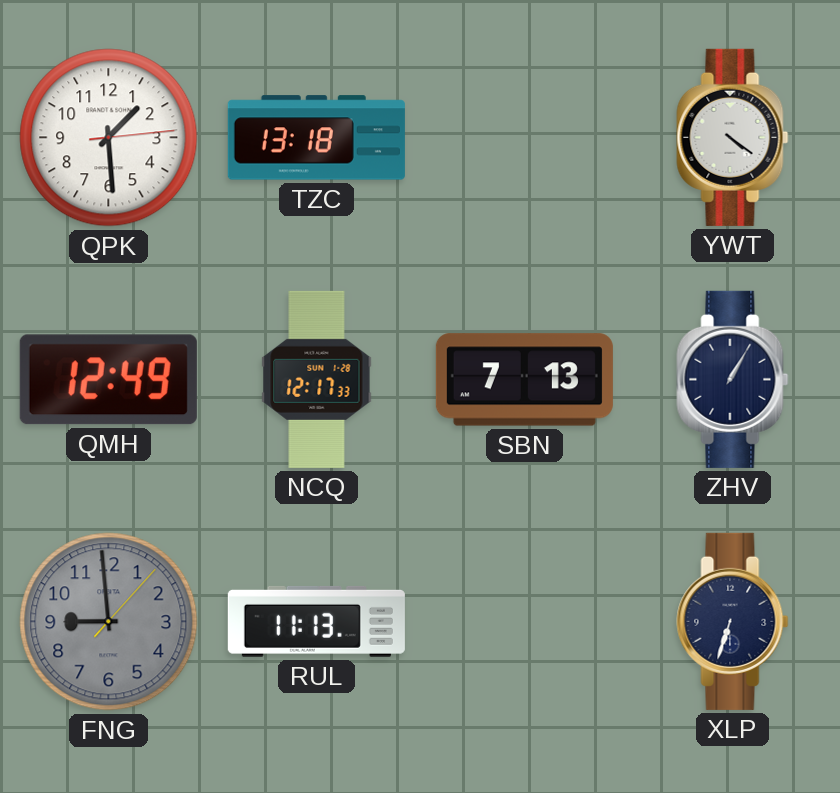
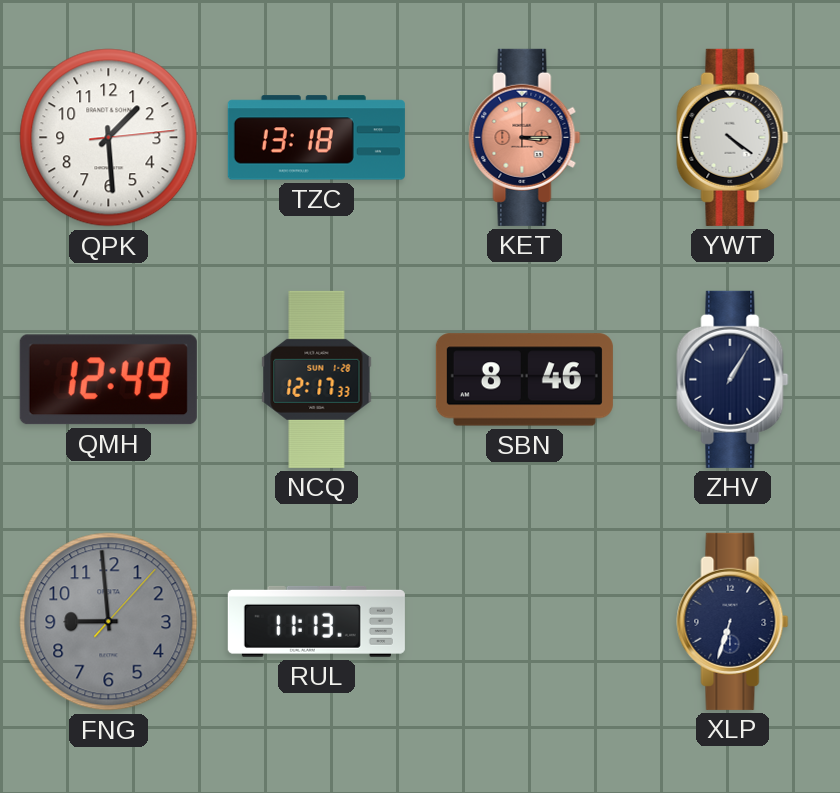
KET: none -> 3:15 (525, 137)
SBN: 7:13 -> 8:46 (524, 380)
